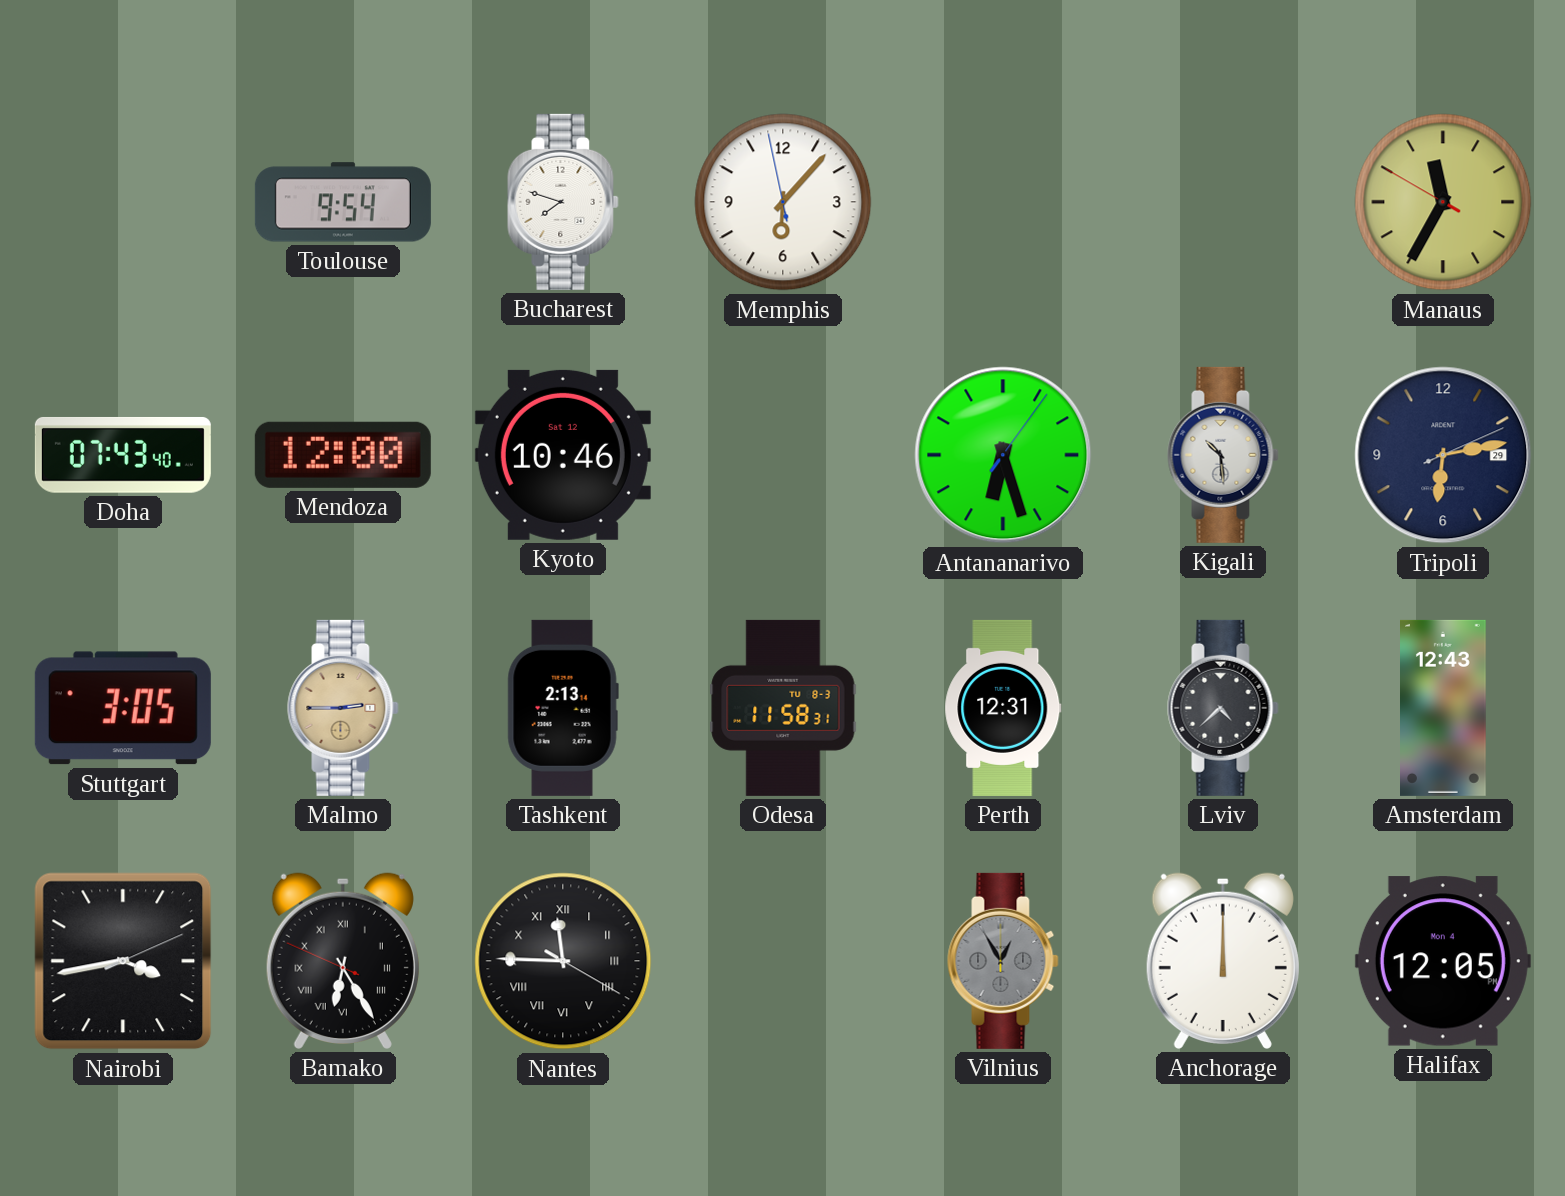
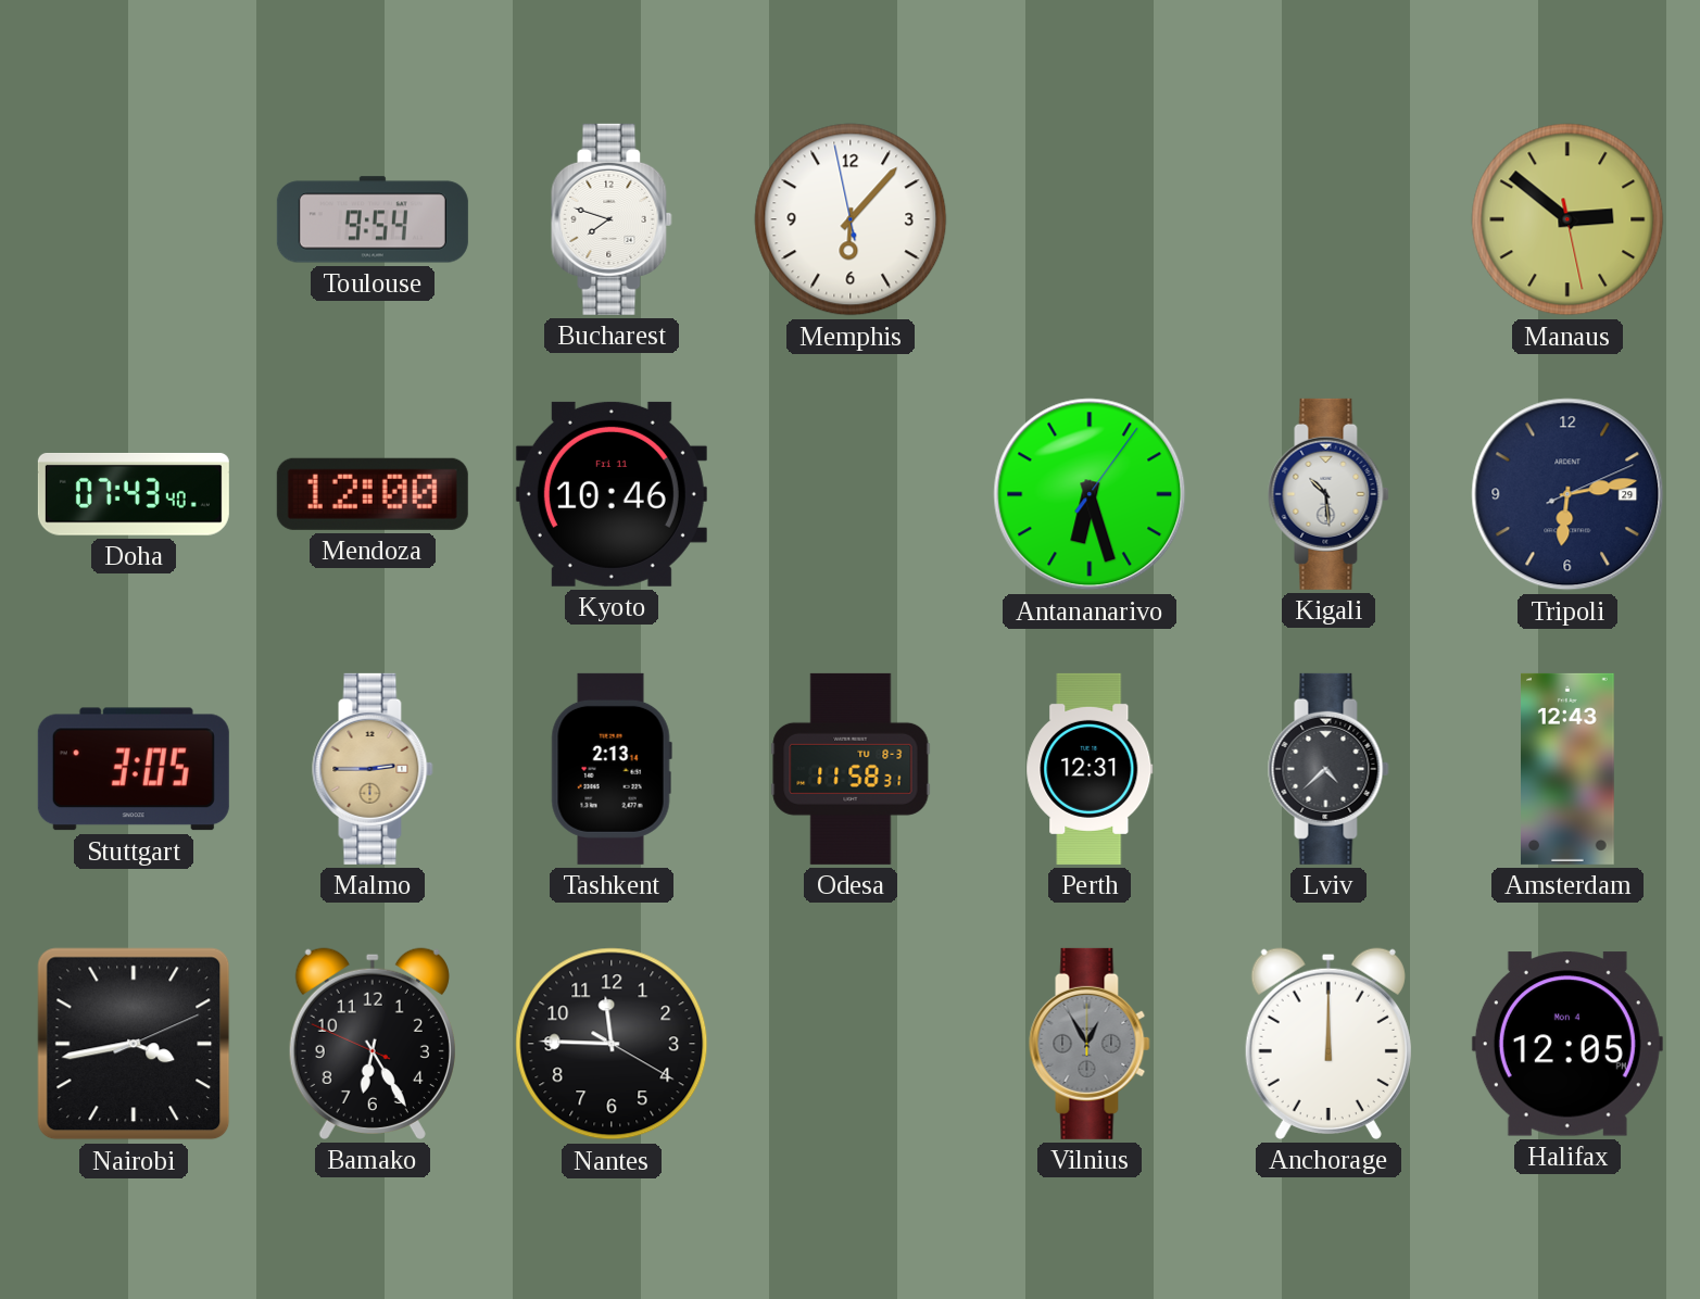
Manaus: 11:34 -> 2:51 (1567, 219)
Kyoto date: Sat 12 -> Fri 11 (612, 494)
Bamako numerals: Roman -> Arabic (373, 1044)
Nantes numerals: Roman -> Arabic (612, 1044)
